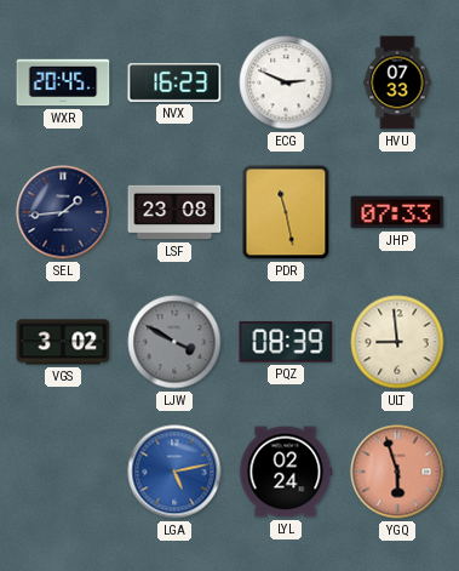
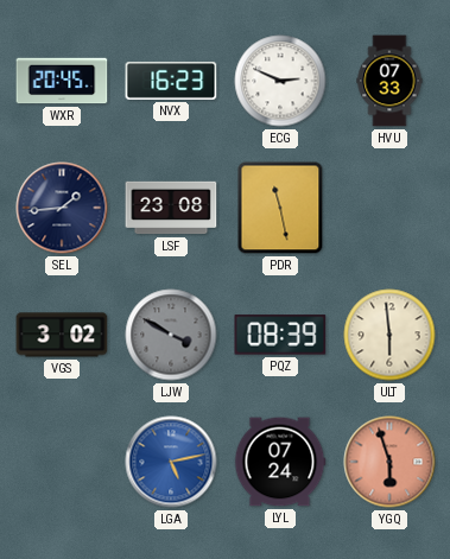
JHP: 07:33 -> none (397, 212)
ULT: 8:59 -> 5:59 (389, 335)
LYL: 02:24 -> 07:24 (280, 462)
